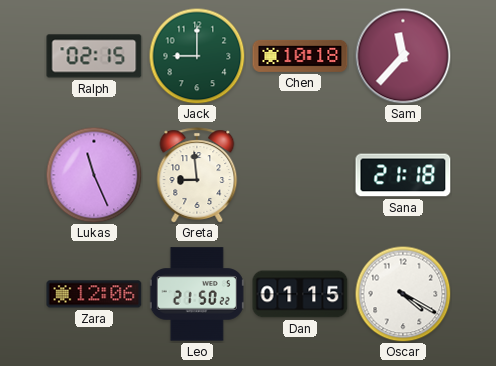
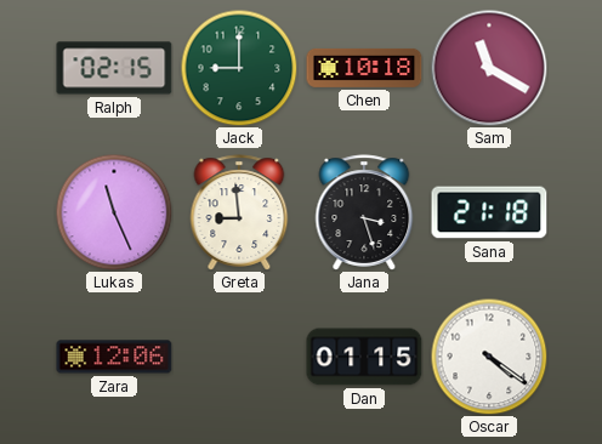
Sam: 11:37 -> 11:20 (489, 68)
Jana: none -> 3:27 (364, 212)
Leo: 21:50 -> none (197, 294)
Oscar: 4:20 -> 4:21 (489, 357)
